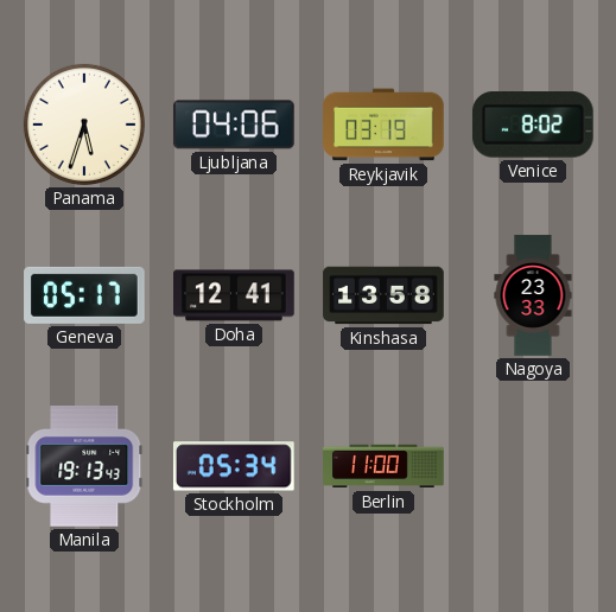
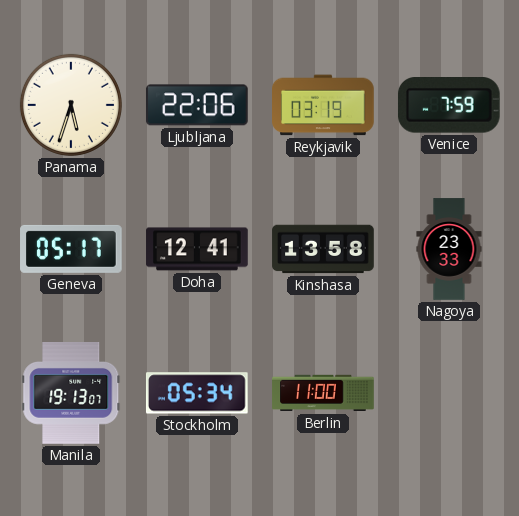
Ljubljana: 04:06 -> 22:06 (197, 105)
Venice: 8:02 -> 7:59 (449, 105)
Manila: 19:13:43 -> 19:13:07 (71, 394)
